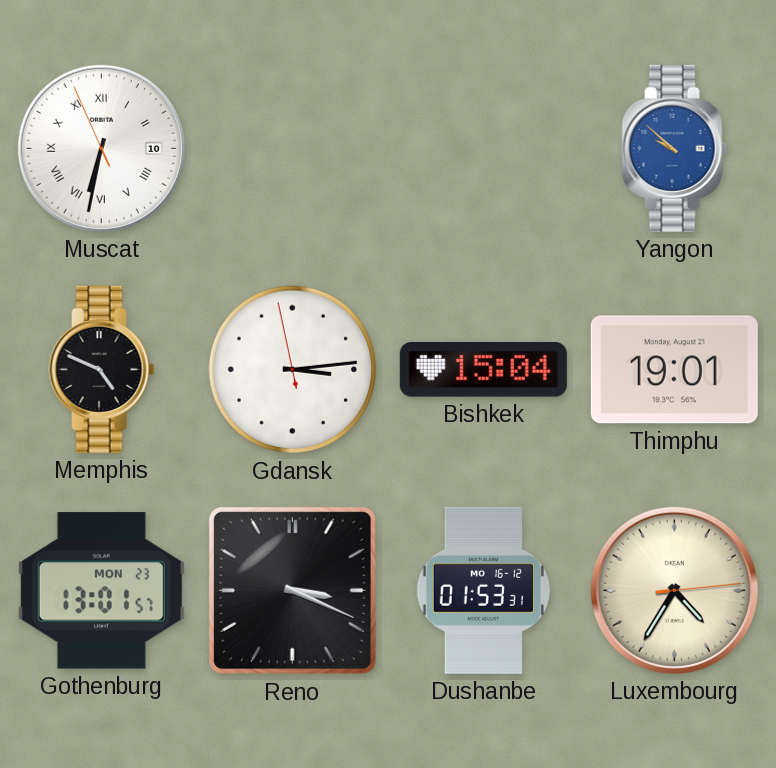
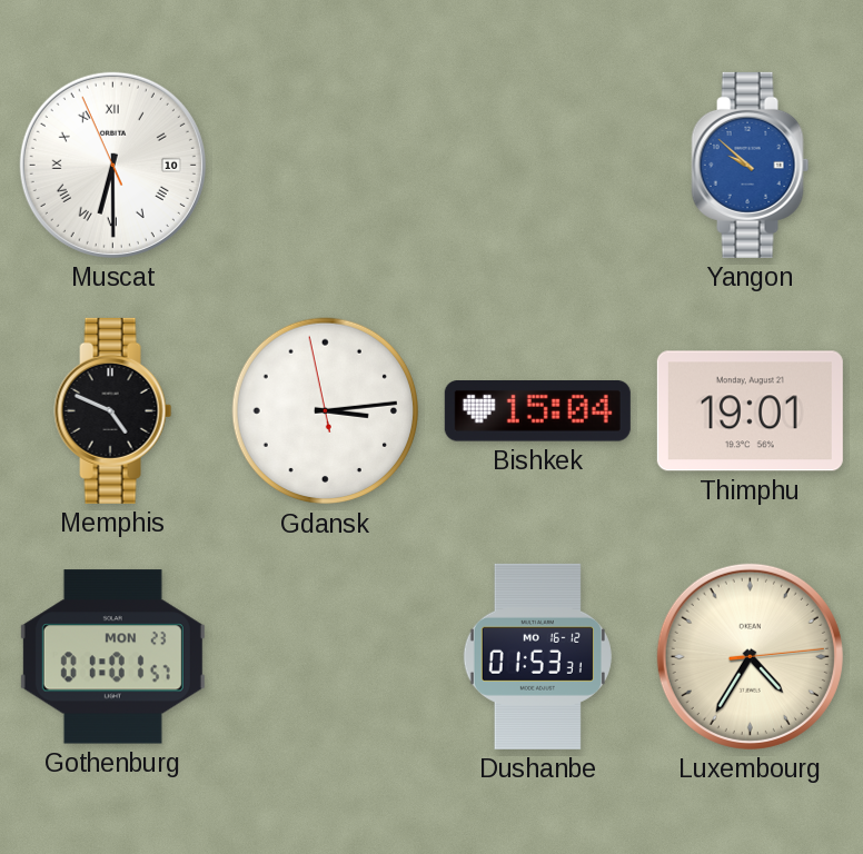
Muscat: 6:31 -> 6:29 (112, 165)
Gothenburg: 13:01 -> 01:01 (112, 657)
Reno: 3:19 -> none (292, 590)
